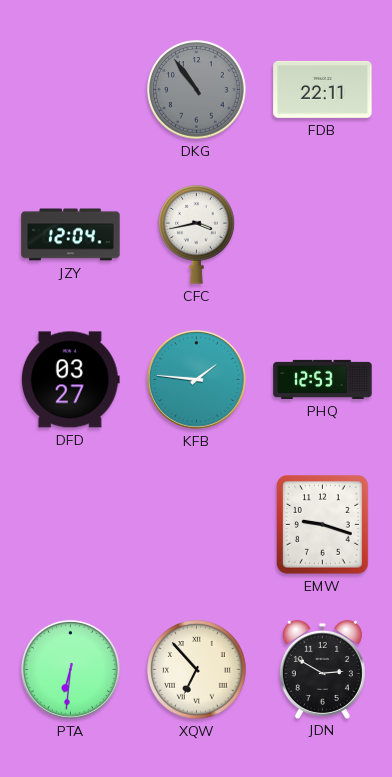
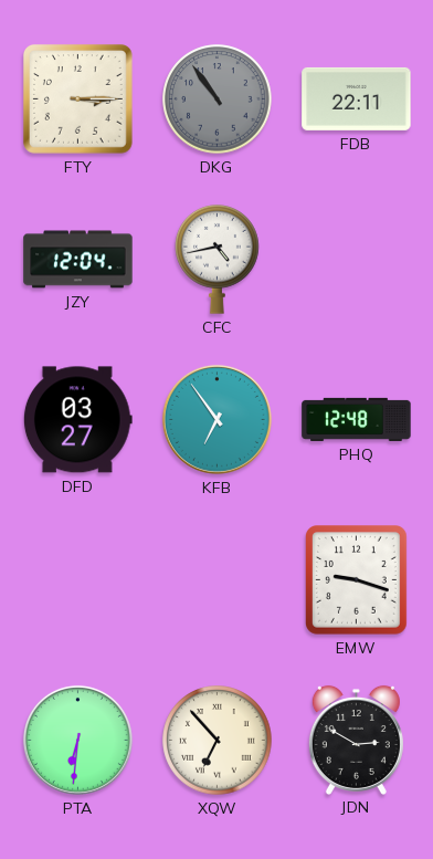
FTY: none -> 3:15 (77, 98)
CFC: 3:43 -> 4:43 (218, 259)
KFB: 1:46 -> 6:54 (216, 419)
PHQ: 12:53 -> 12:48 (357, 419)
